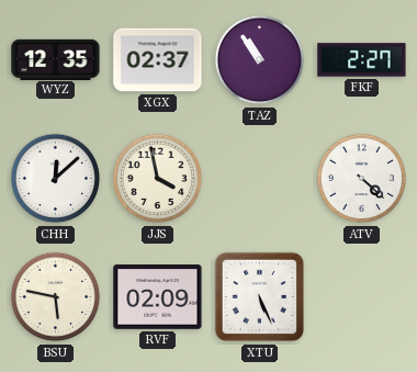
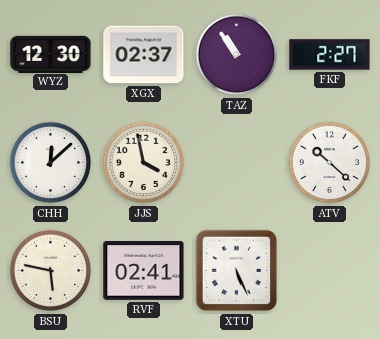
WYZ: 12:35 -> 12:30 (51, 54)
ATV: 4:22 -> 10:22 (330, 163)
RVF: 02:09 -> 02:41 (144, 271)
